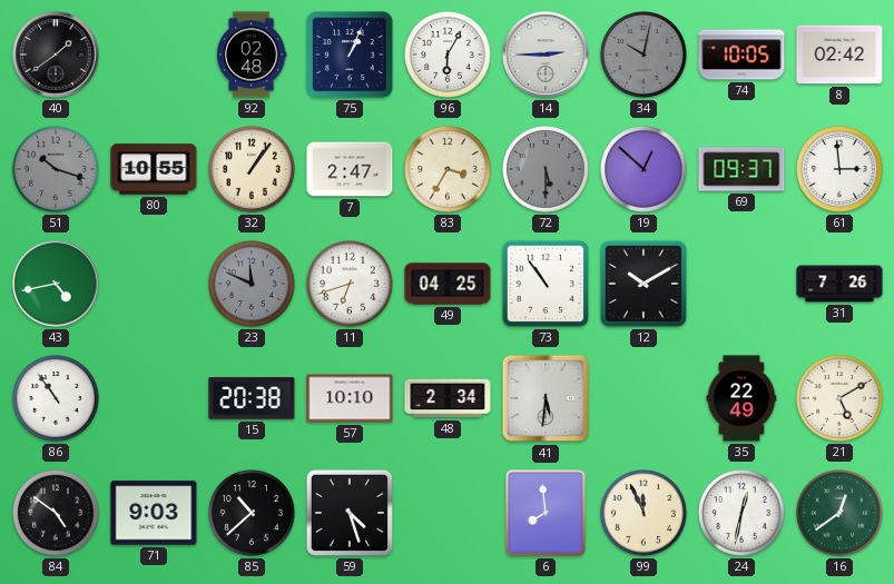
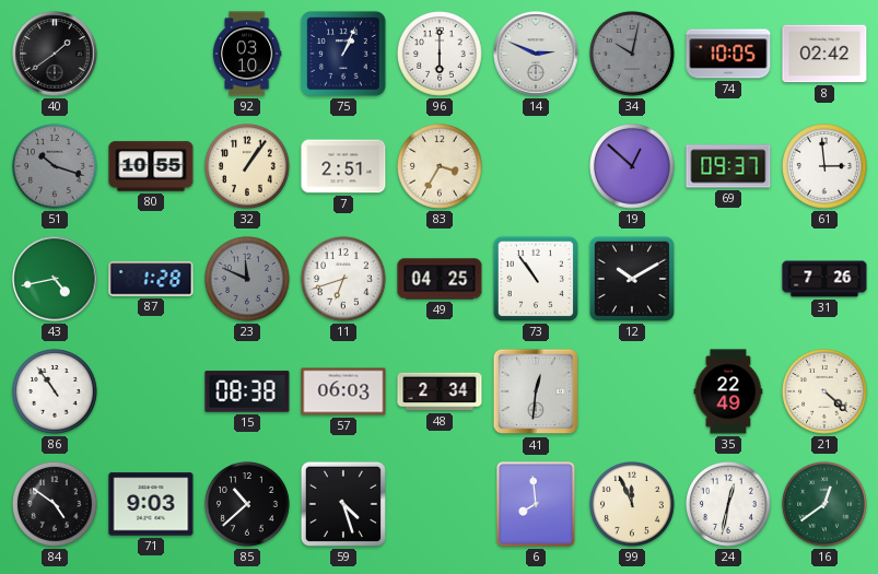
92: 02:48 -> 03:10 (247, 54)
96: 6:05 -> 6:00 (441, 55)
14: 2:45 -> 2:49 (536, 54)
7: 2:47 -> 2:51 (343, 166)
72: 5:30 -> none (547, 170)
87: none -> 1:28 (151, 279)
15: 20:38 -> 08:38 (247, 391)
57: 10:10 -> 06:03 (343, 391)
41: 5:31 -> 12:31 (536, 391)
21: 5:10 -> 4:22 (826, 393)
